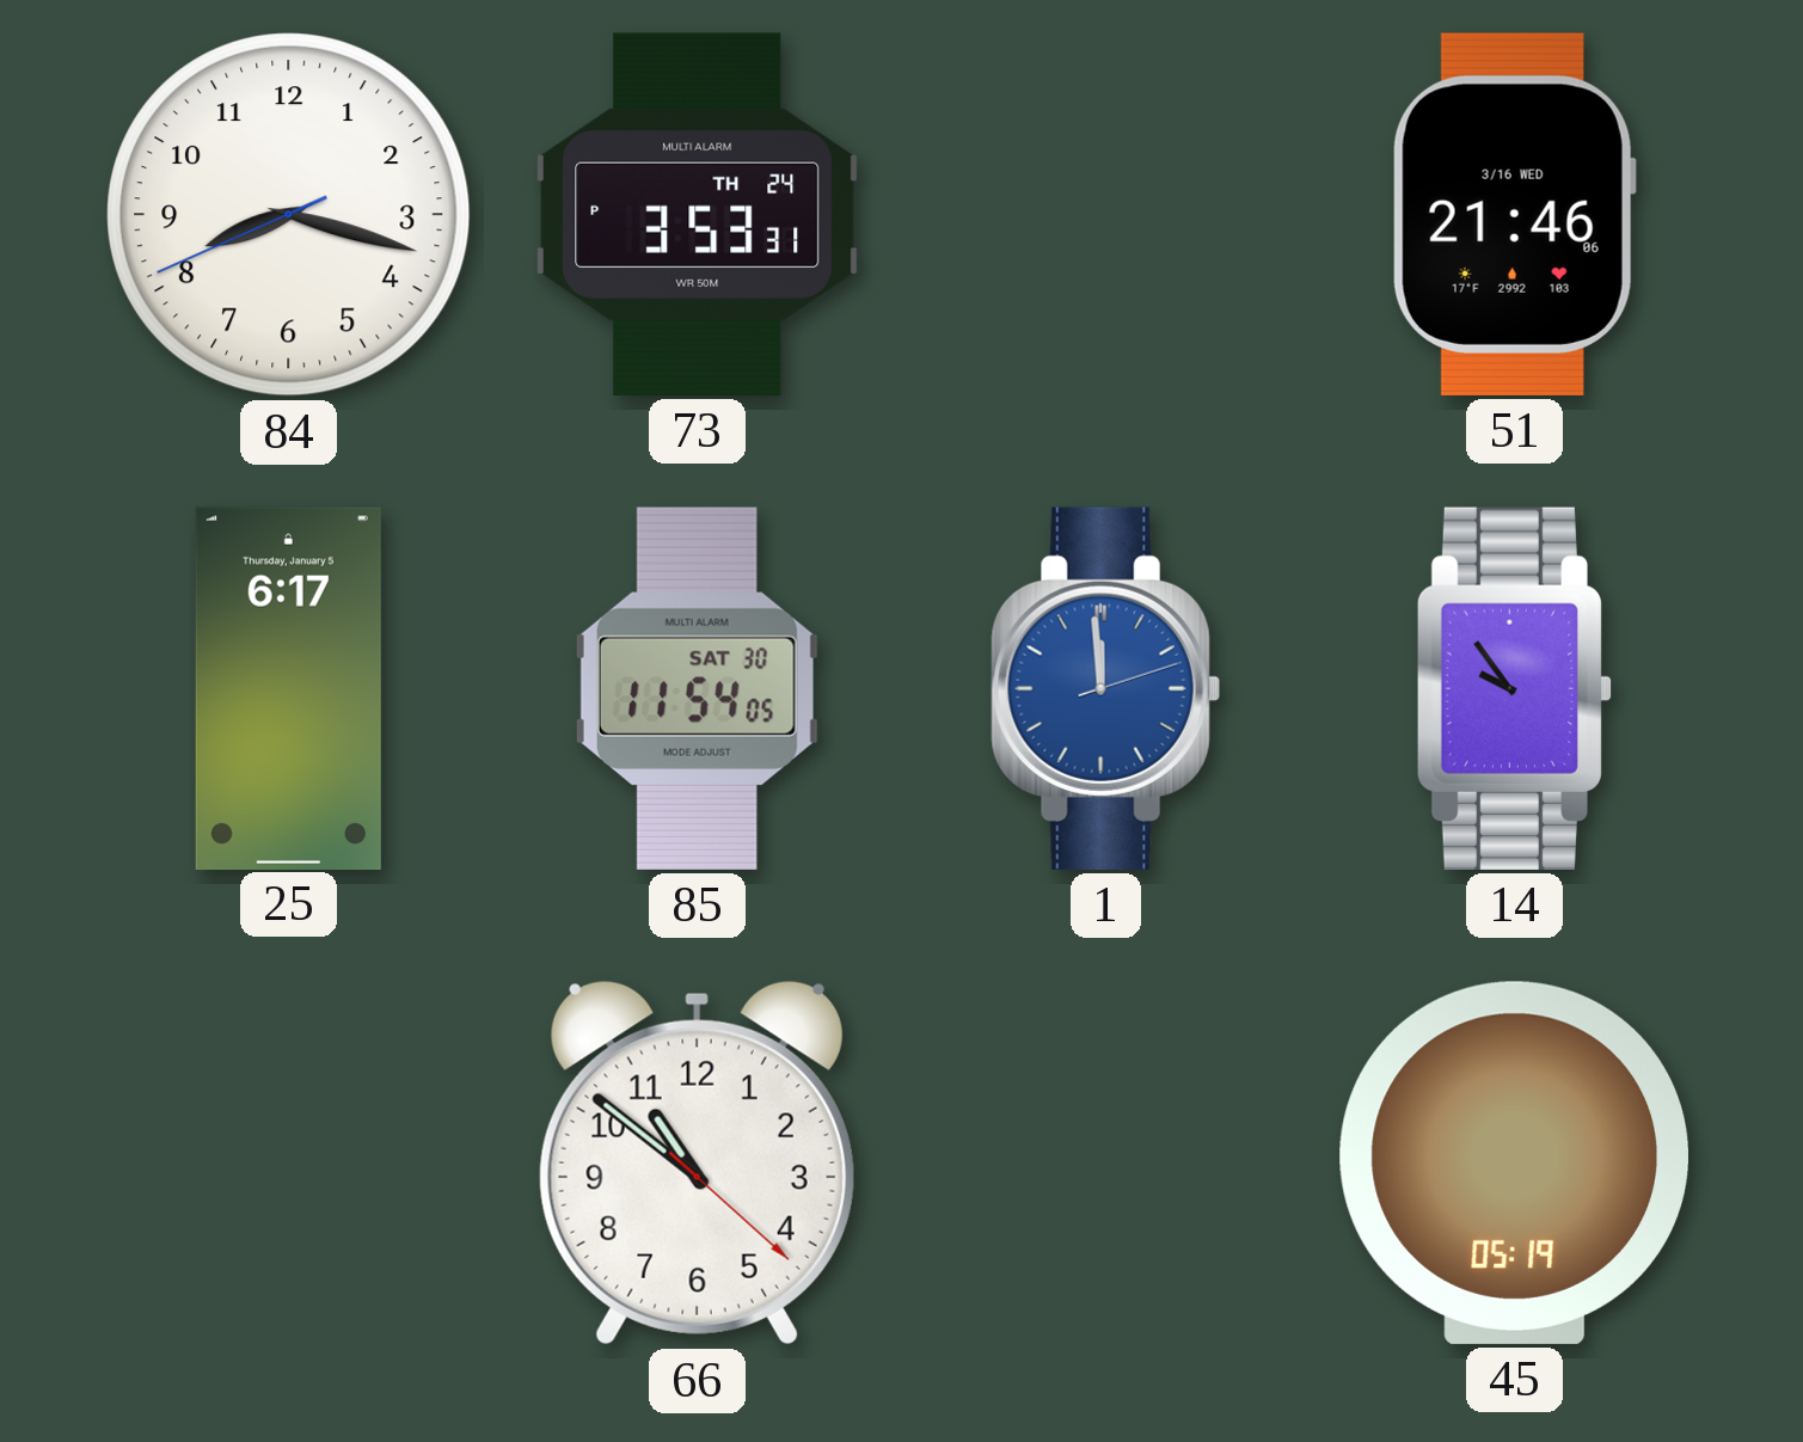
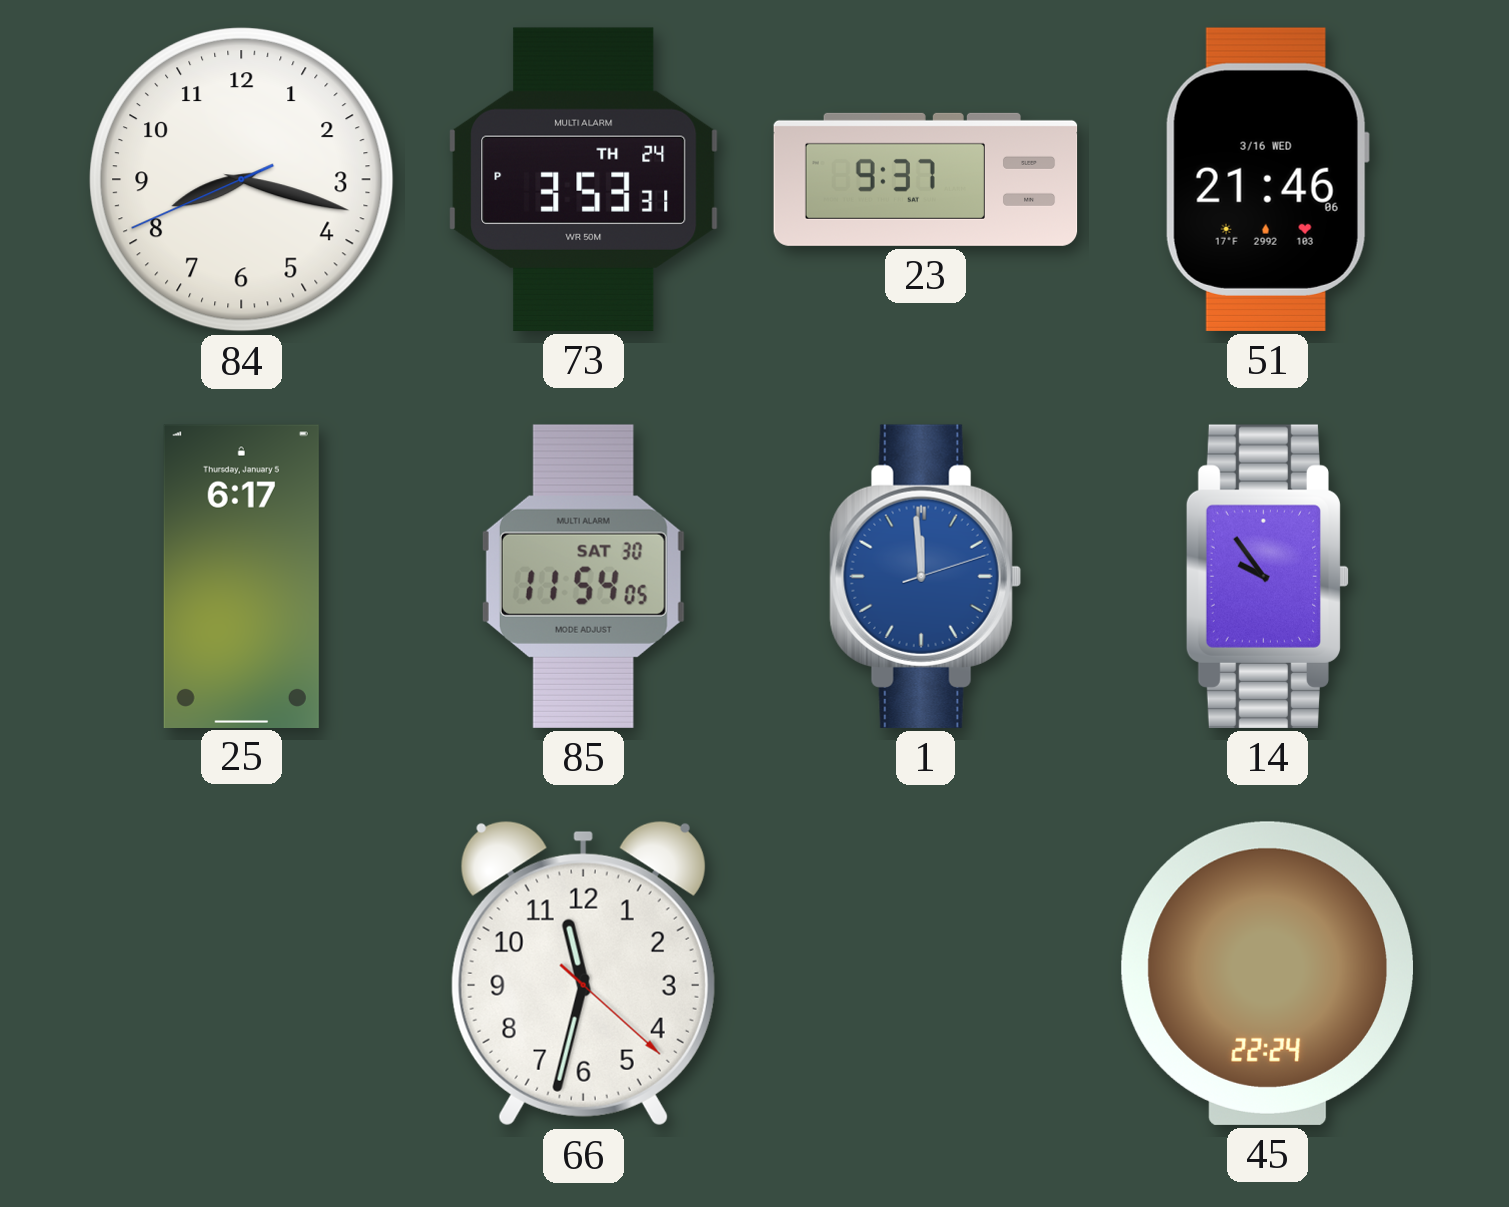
23: none -> 9:37 (926, 179)
66: 10:51 -> 11:32 (583, 973)
45: 05:19 -> 22:24 (1267, 973)
